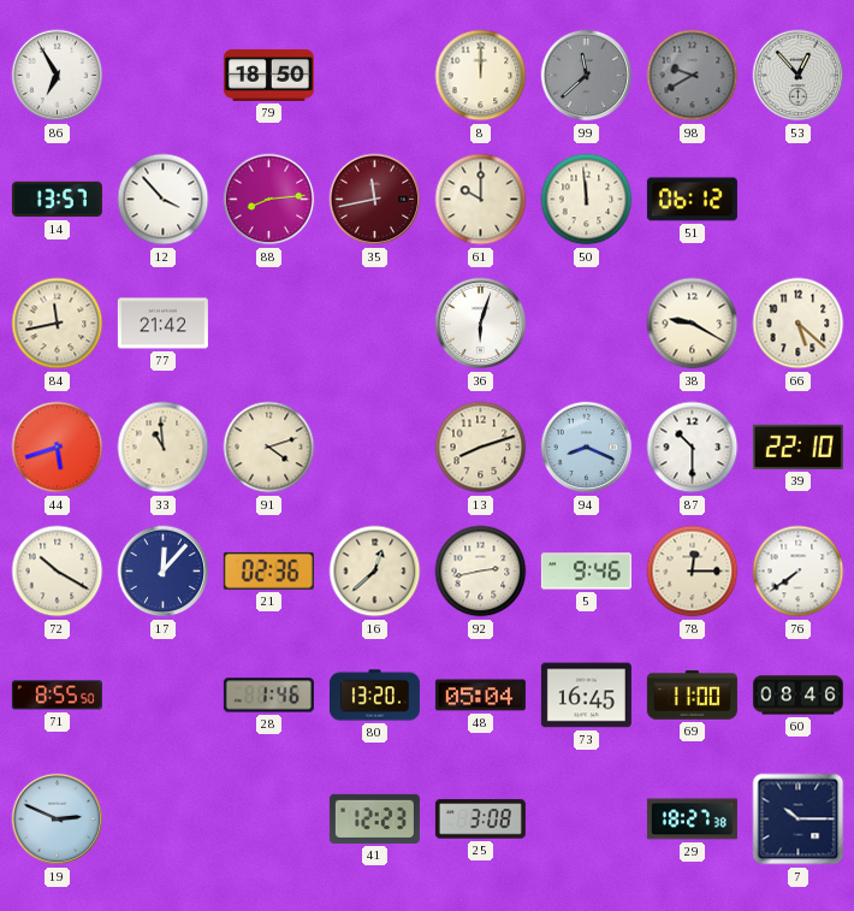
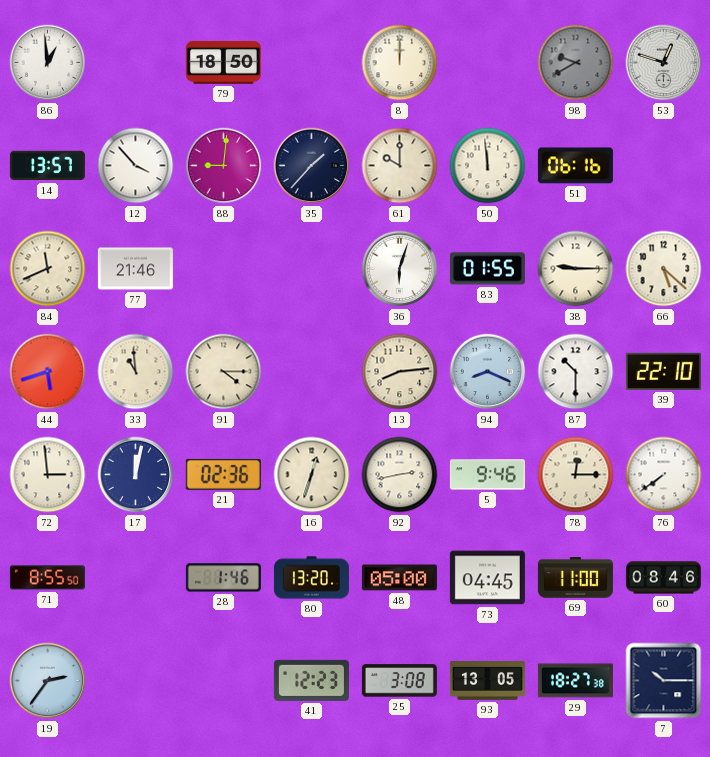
86: 6:55 -> 12:59 (48, 63)
99: 11:38 -> none (587, 76)
53: 12:53 -> 12:48 (664, 63)
88: 8:14 -> 9:01 (224, 166)
35: 11:43 -> 1:37 (312, 166)
35 dial: burgundy -> navy (312, 166)
51: 06:12 -> 06:16 (575, 166)
84: 11:43 -> 11:41 (48, 269)
77: 21:42 -> 21:46 (135, 269)
83: none -> 01:55 (487, 269)
38: 9:20 -> 9:15 (576, 269)
91: 4:12 -> 4:15 (224, 372)
13: 8:12 -> 8:14 (400, 372)
72: 10:20 -> 2:59 (48, 475)
17: 12:07 -> 12:02 (136, 475)
16: 12:38 -> 12:33 (312, 475)
48: 05:04 -> 05:00 (399, 578)
73: 16:45 -> 04:45 (487, 578)
19: 2:49 -> 2:36 (48, 681)
93: none -> 13:05 (487, 681)
